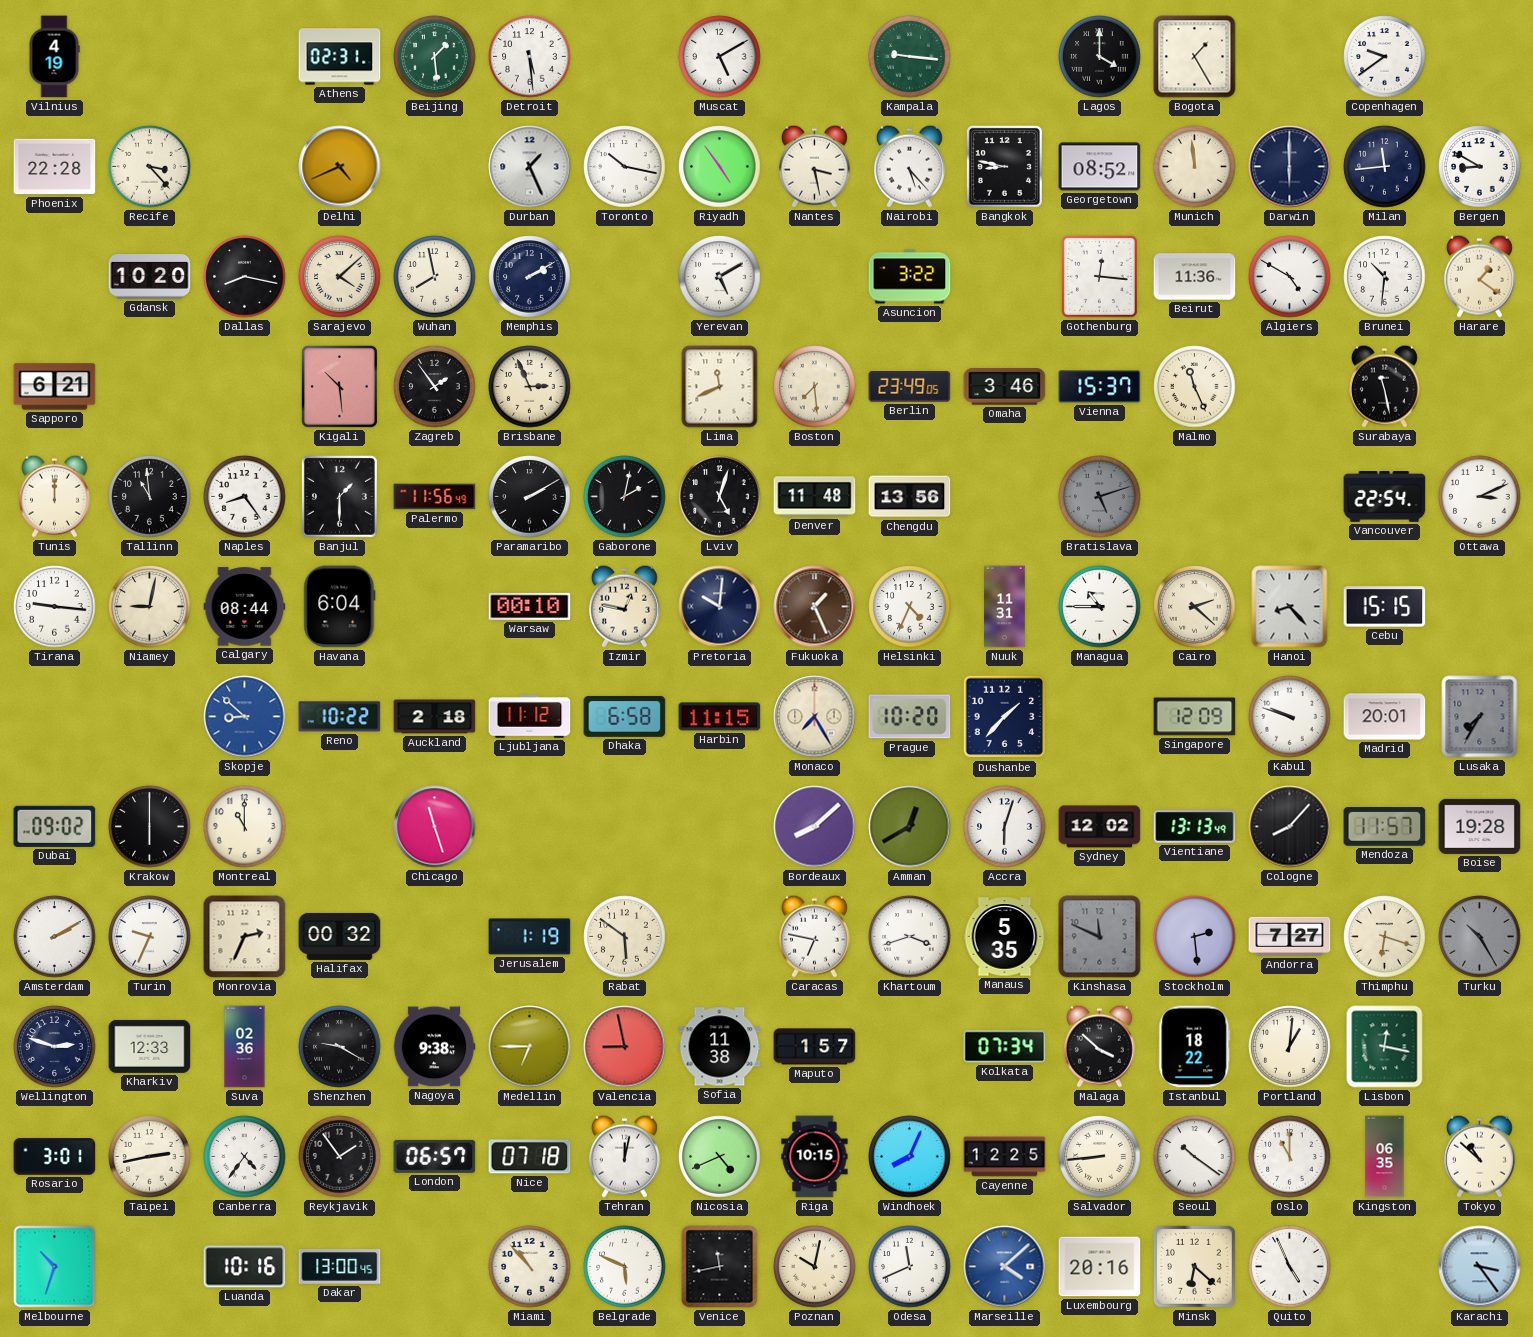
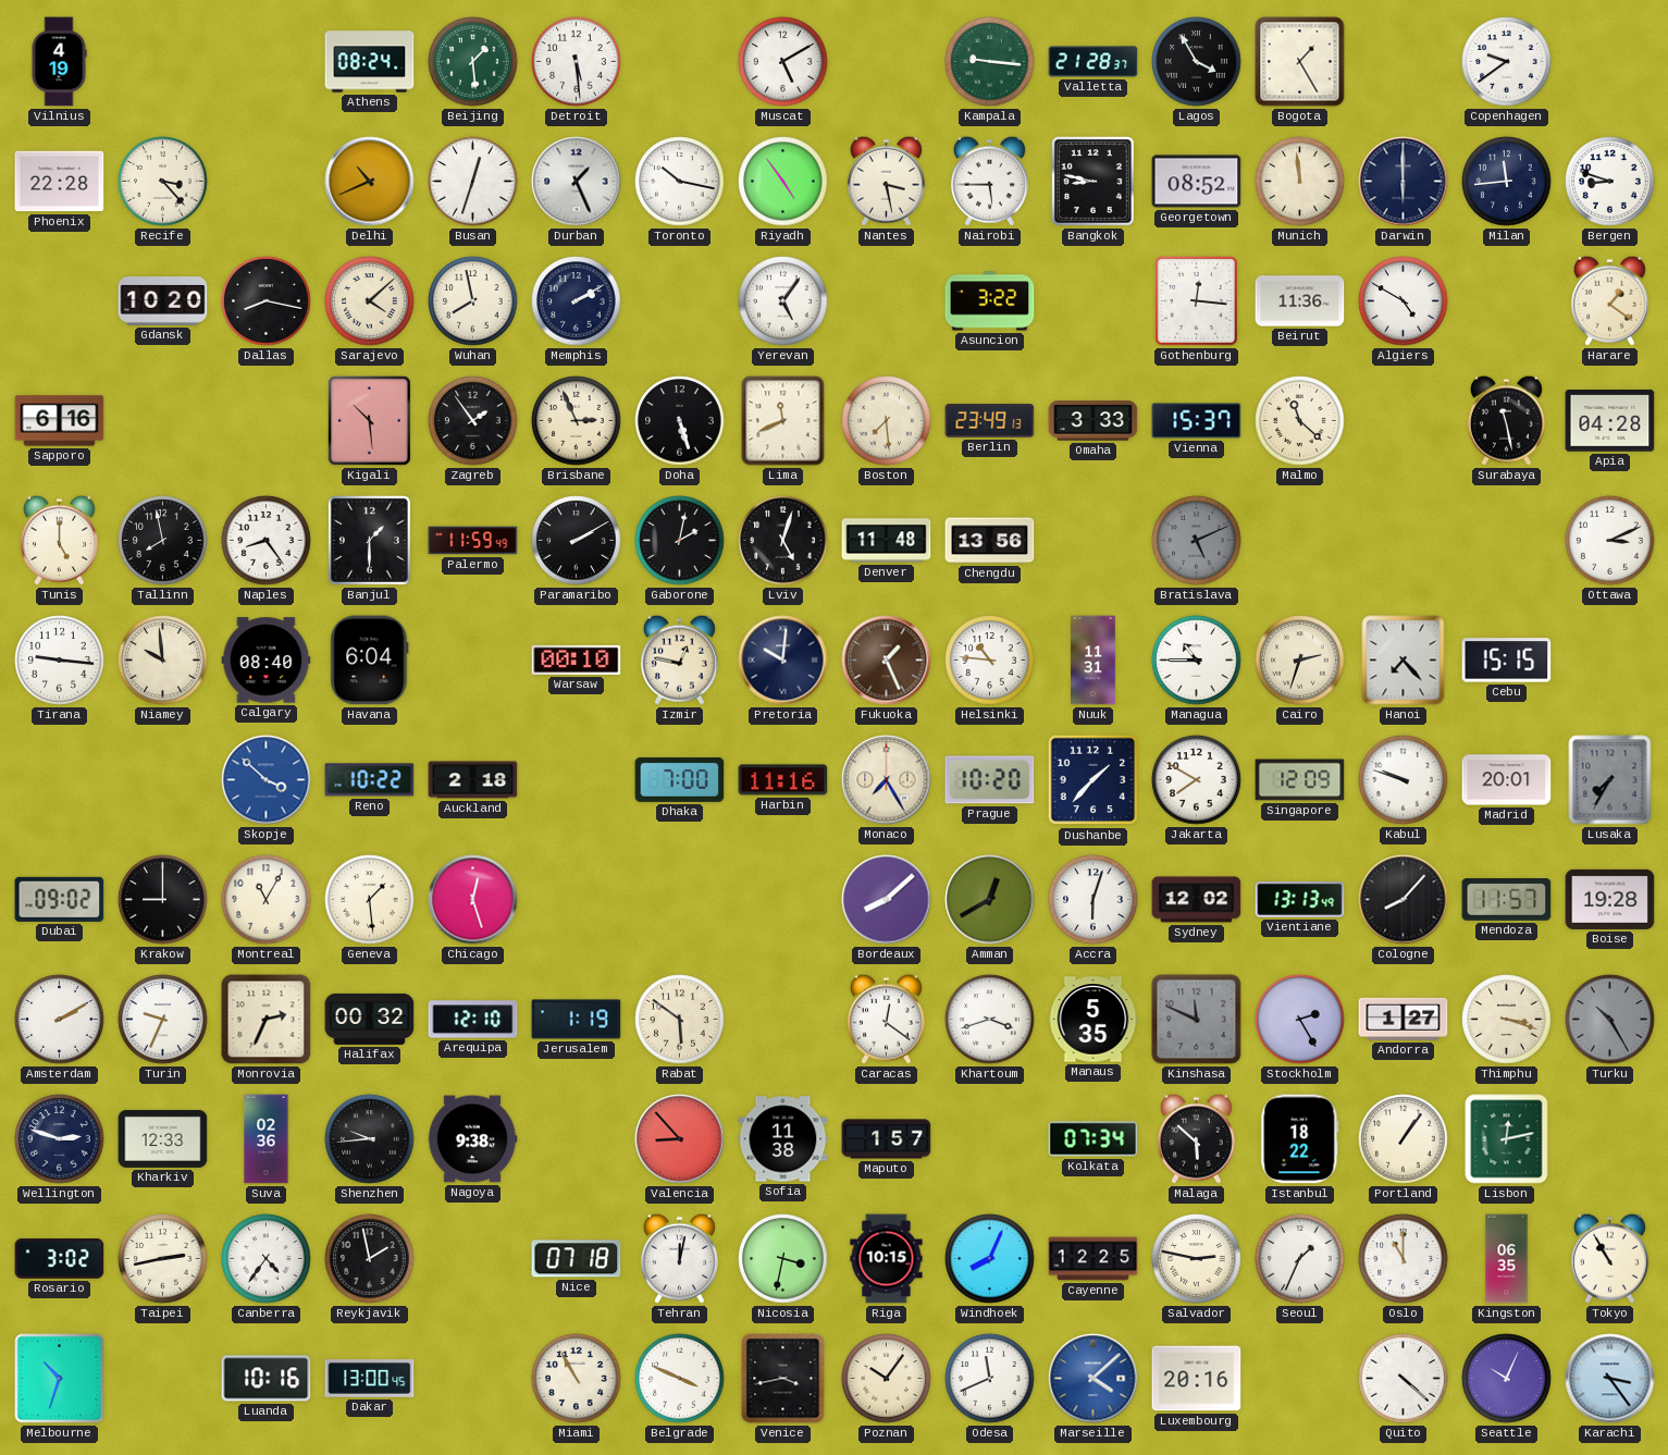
Athens: 02:31 -> 08:24 (370, 62)
Valletta: none -> 21:28 (1094, 62)
Lagos: 4:00 -> 3:55 (1197, 62)
Delhi: 4:41 -> 10:41 (370, 182)
Busan: none -> 12:33 (473, 182)
Nairobi: 5:23 -> 5:45 (989, 181)
Bergen: 8:50 -> 8:48 (1610, 182)
Yerevan: 5:10 -> 5:06 (783, 301)
Brunei: 10:31 -> none (1385, 277)
Sapporo: 6:21 -> 6:16 (60, 421)
Doha: none -> 5:27 (680, 421)
Berlin: 23:49:05 -> 23:49:13 (990, 421)
Omaha: 3:46 -> 3:33 (1094, 421)
Malmo: 11:26 -> 11:22 (1300, 421)
Apia: none -> 04:28 (1610, 421)
Tunis: 12:00 -> 5:00 (59, 540)
Tallinn: 10:59 -> 7:58 (163, 541)
Palermo: 11:56 -> 11:59 (473, 541)
Bratislava: 5:12 -> 5:11 (1197, 541)
Vancouver: 22:54 -> none (1385, 497)
Niamey: 9:02 -> 9:59 (163, 661)
Calgary: 08:44 -> 08:40 (267, 661)
Helsinki: 4:34 -> 10:46 (990, 661)
Cairo: 2:22 -> 2:33 (1300, 661)
Hanoi: 8:23 -> 7:23 (1404, 661)
Skopje: 8:52 -> 3:52 (267, 780)
Ljubljana: 11:12 -> none (530, 717)
Dhaka: 6:58 -> 7:00 (680, 779)
Harbin: 11:15 -> 11:16 (783, 780)
Jakarta: none -> 7:50 (1197, 780)
Krakow: 6:00 -> 9:00 (163, 900)
Montreal: 11:00 -> 11:05 (267, 900)
Geneva: none -> 1:29 (370, 900)
Chicago: 11:27 -> 12:27 (473, 900)
Arequipa: none -> 12:10 (473, 1020)
Caracas: 6:47 -> 12:21 (886, 1019)
Stockholm: 2:29 -> 2:25 (1300, 1020)
Andorra: 7:27 -> 1:27 (1404, 1019)
Thimphu: 6:18 -> 3:18 (1507, 1020)
Shenzhen: 9:20 -> 9:44 (370, 1139)
Medellin: 6:45 -> none (530, 1047)
Valencia: 8:58 -> 8:53 (680, 1139)
Malaga: 3:52 -> 5:52 (1196, 1138)
Portland: 1:01 -> 1:06 (1404, 1139)
Lisbon: 12:17 -> 12:13 (1507, 1139)
Rosario: 3:01 -> 3:02 (60, 1259)
Reykjavik: 1:54 -> 1:58 (370, 1259)
London: 06:57 -> none (435, 1156)
Nicosia: 4:41 -> 3:32 (783, 1259)
Salvador: 8:44 -> 2:47 (1197, 1259)
Seoul: 10:21 -> 1:34 (1300, 1259)
Tokyo: 10:52 -> 10:55 (1609, 1258)
Miami: 10:53 -> 10:55 (577, 1379)
Belgrade: 5:49 -> 3:49 (680, 1379)
Venice: 11:43 -> 3:43 (783, 1379)
Poznan: 10:02 -> 10:06 (887, 1379)
Minsk: 6:22 -> none (1194, 1266)
Quito: 4:56 -> 4:22 (1404, 1379)
Seattle: none -> 10:04 (1507, 1379)
